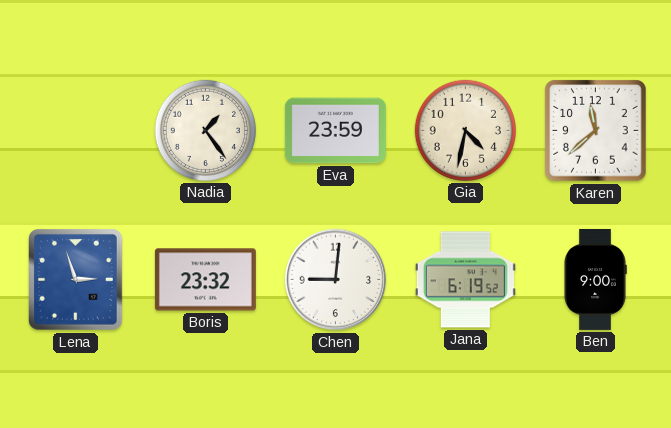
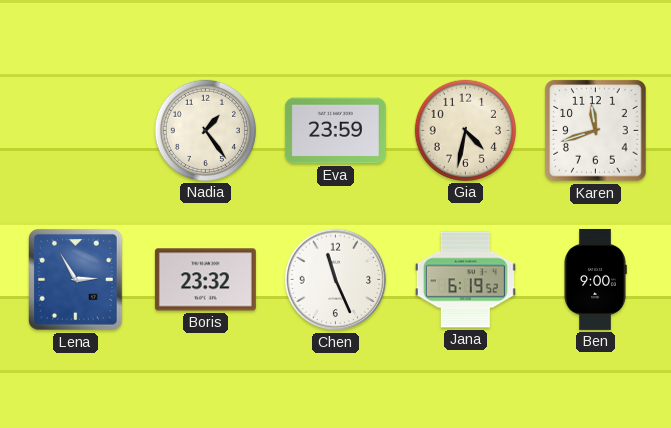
Karen: 11:38 -> 11:42 (596, 131)
Lena: 2:57 -> 2:55 (76, 280)
Chen: 9:01 -> 11:26 (336, 280)
